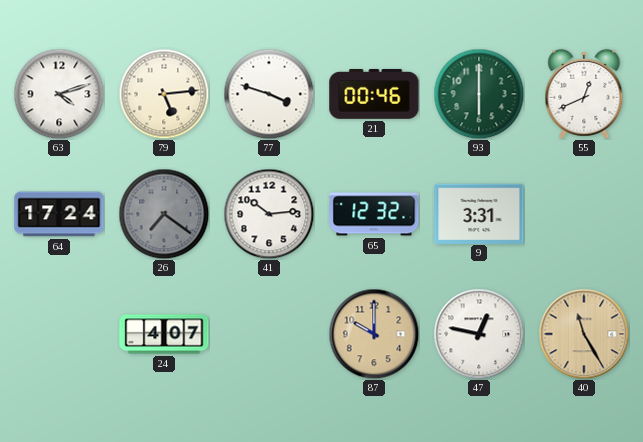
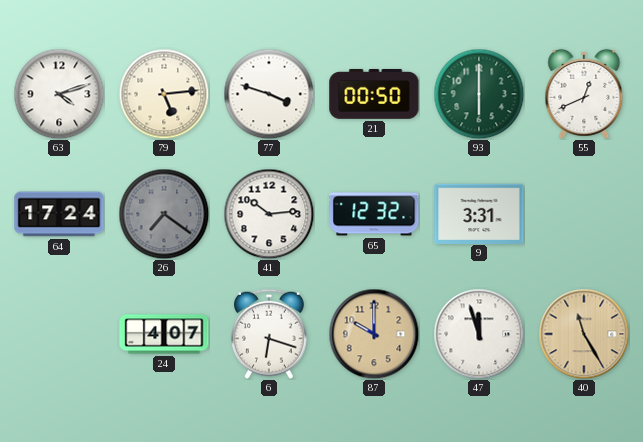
21: 00:46 -> 00:50 (374, 94)
6: none -> 6:18 (270, 334)
47: 12:47 -> 11:57 (479, 334)
